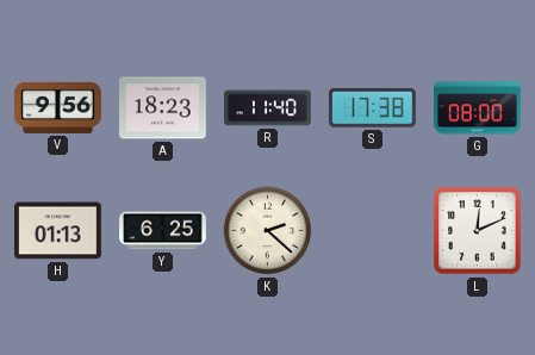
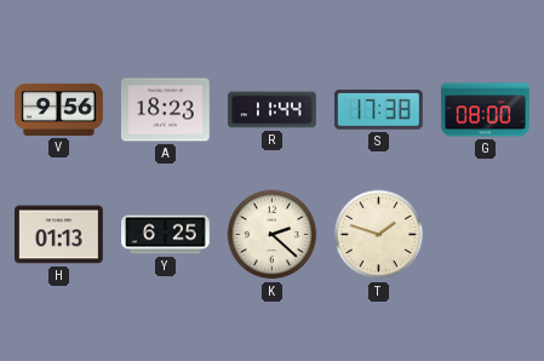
R: 11:40 -> 11:44 (273, 110)
T: none -> 1:48 (379, 235)
L: 12:11 -> none (478, 231)
